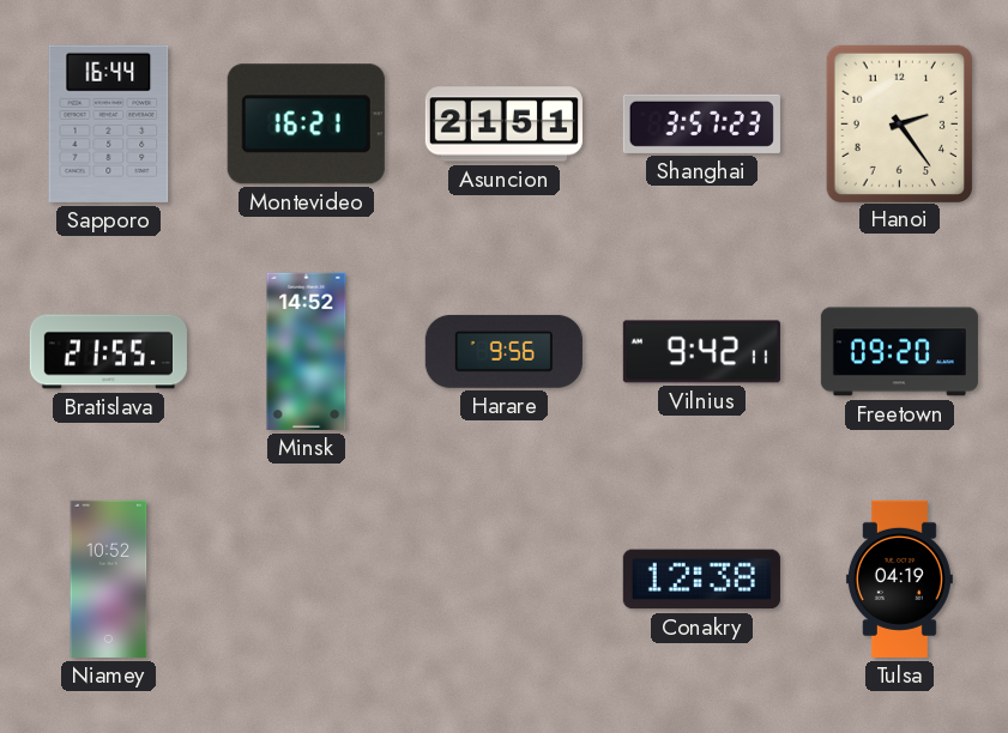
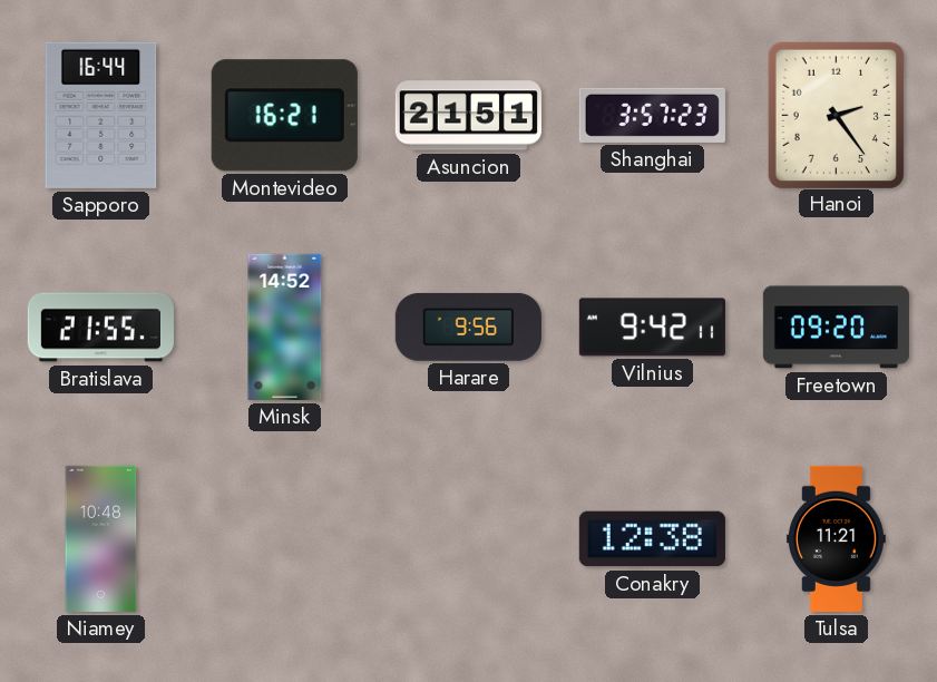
Niamey: 10:52 -> 10:48 (101, 538)
Tulsa: 04:19 -> 11:21 (836, 538)
